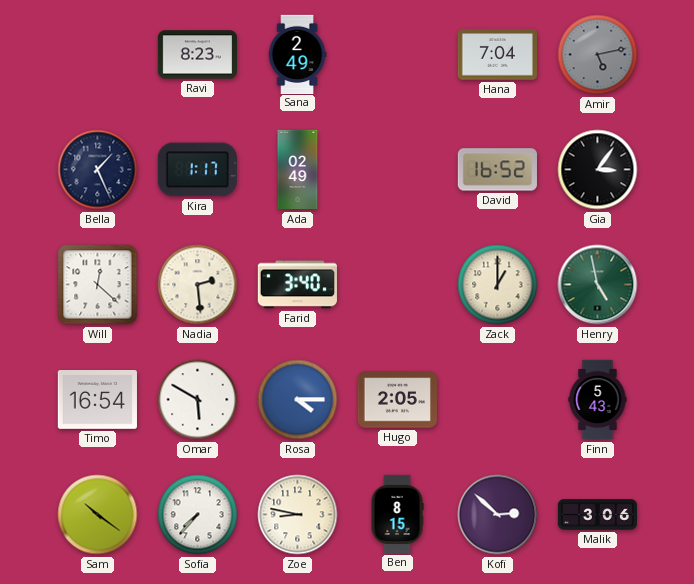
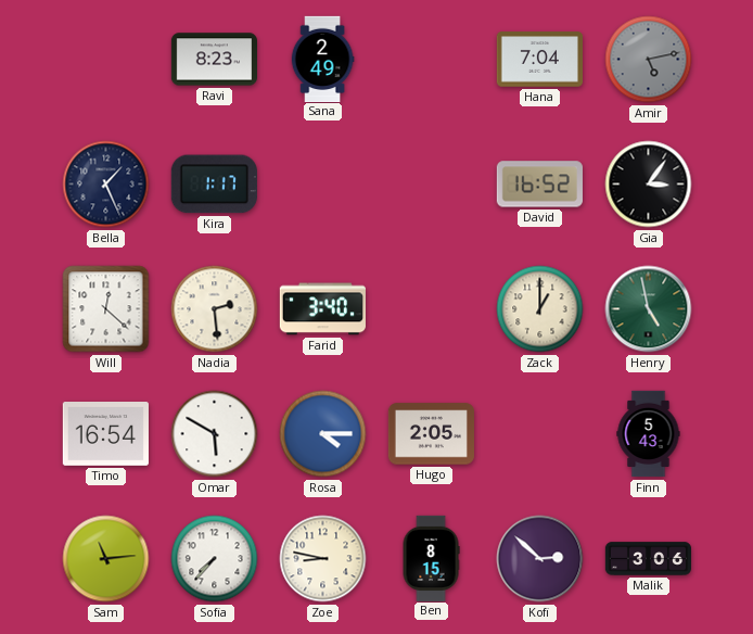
Ada: 02:49 -> none (298, 170)
Sam: 10:21 -> 11:14 (106, 559)
